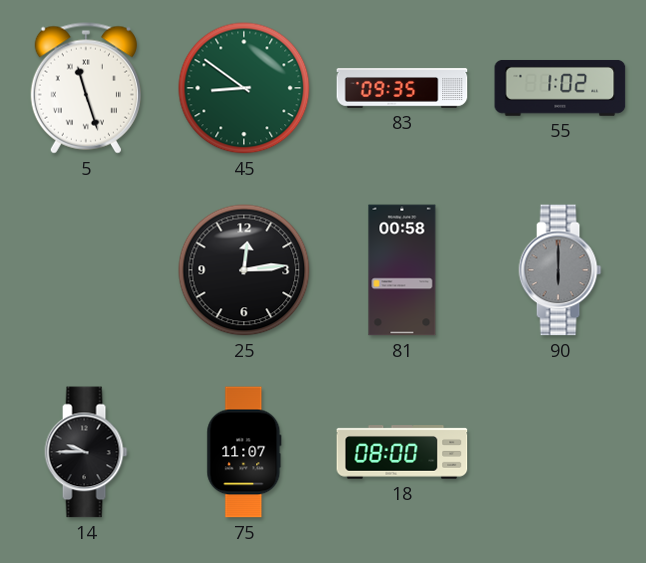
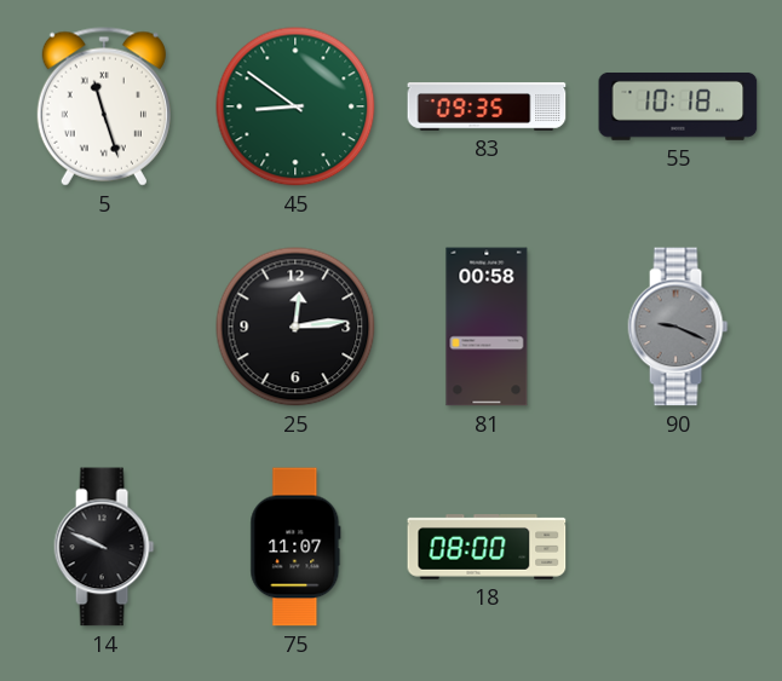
55: 1:02 -> 10:18 (678, 106)
90: 6:00 -> 9:19 (678, 327)
14: 9:45 -> 9:49 (104, 547)
